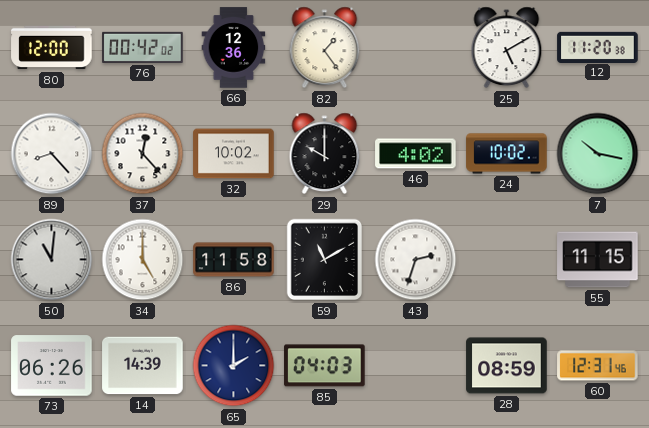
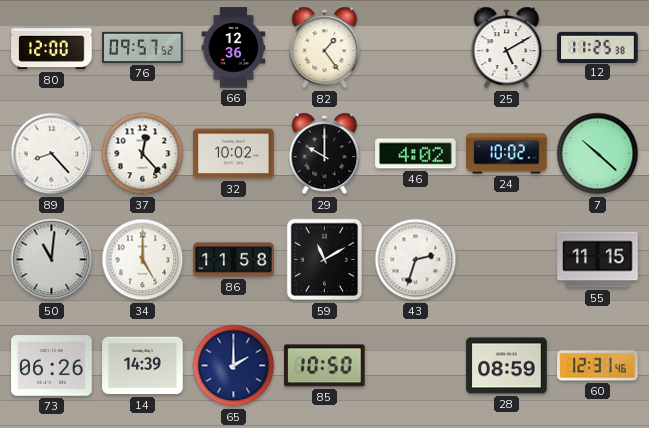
76: 00:42 -> 09:57 (143, 47)
12: 11:20 -> 11:25 (598, 47)
7: 10:17 -> 10:22 (598, 154)
85: 04:03 -> 10:50 (325, 366)
